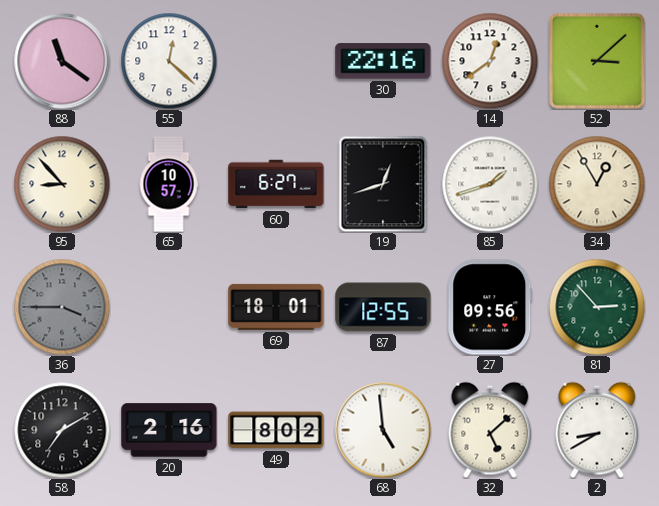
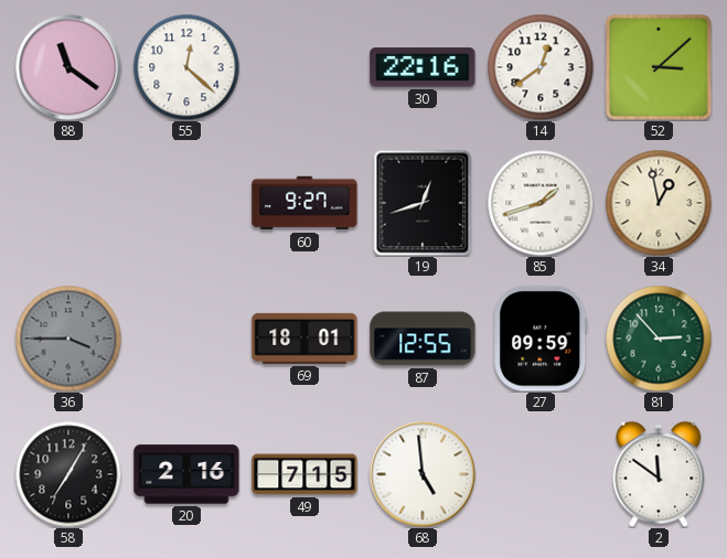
95: 8:53 -> none (62, 184)
65: 10:57 -> none (169, 184)
60: 6:27 -> 9:27 (304, 203)
34: 12:55 -> 12:58 (659, 203)
27: 09:56 -> 09:59 (541, 339)
58: 7:10 -> 7:05 (68, 474)
49: 8:02 -> 7:15 (304, 474)
32: 5:08 -> none (490, 430)
2: 8:40 -> 11:51 (659, 474)
